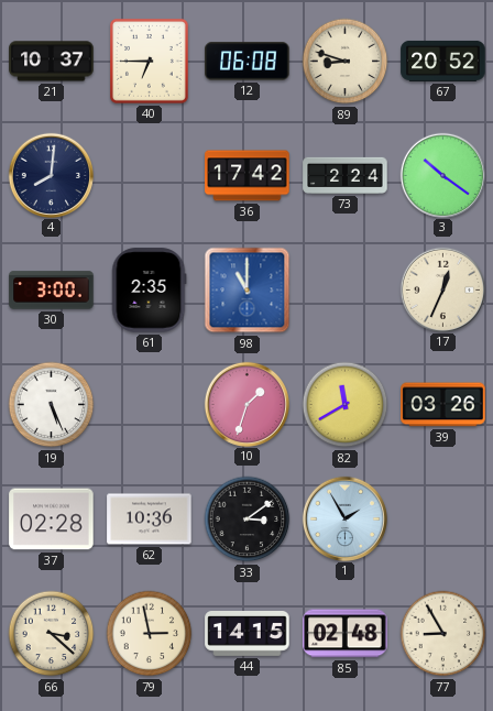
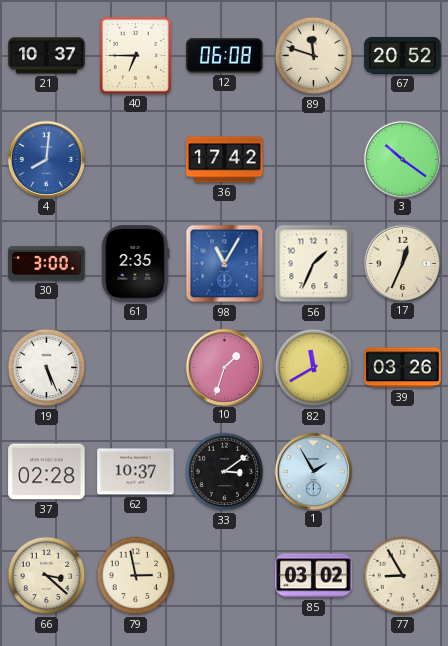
89: 8:48 -> 11:48 (314, 56)
4 dial: navy -> blue (46, 159)
73: 2:24 -> none (346, 175)
98: 11:00 -> 11:05 (225, 264)
56: none -> 1:34 (314, 264)
62: 10:36 -> 10:37 (136, 472)
44: 14:15 -> none (248, 634)
85: 02:48 -> 03:02 (314, 576)
